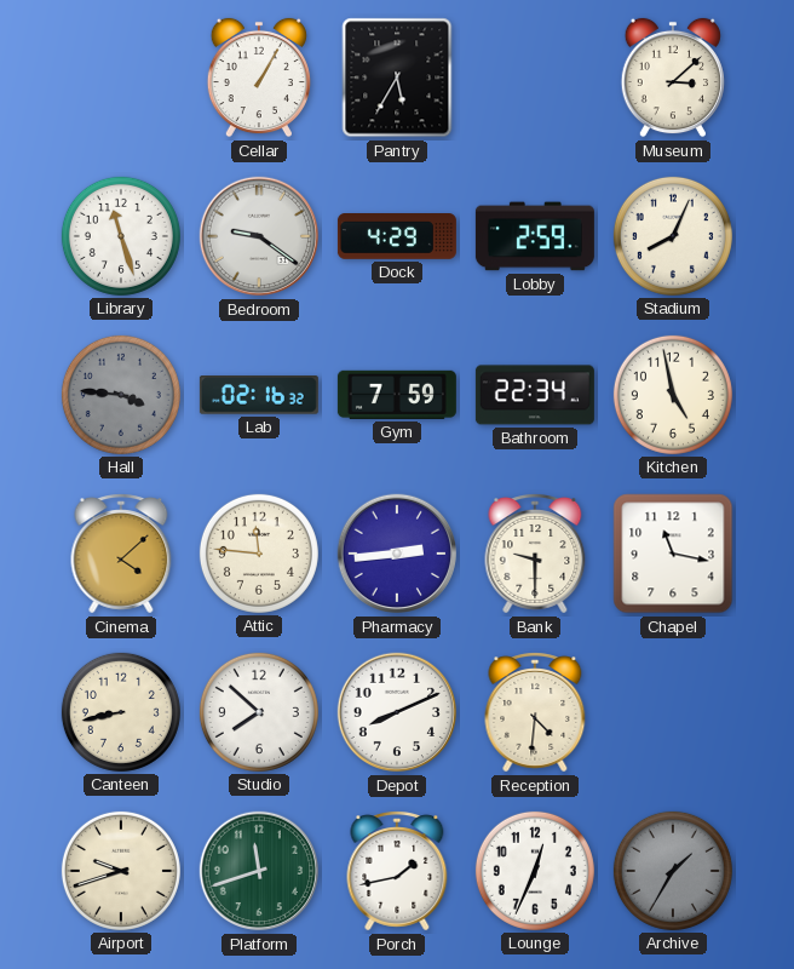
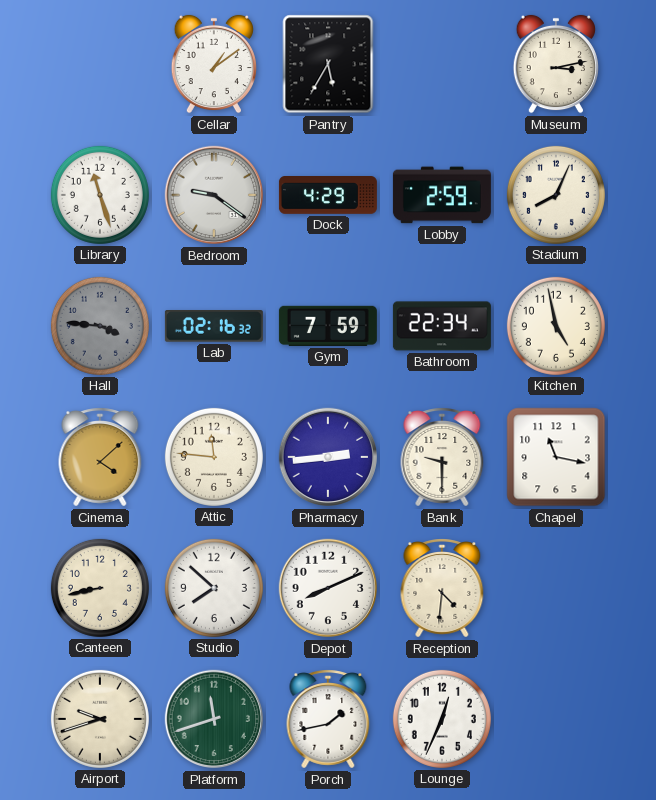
Cellar: 1:05 -> 1:09 (214, 64)
Museum: 3:08 -> 3:13 (556, 64)
Archive: 1:35 -> none (673, 871)
